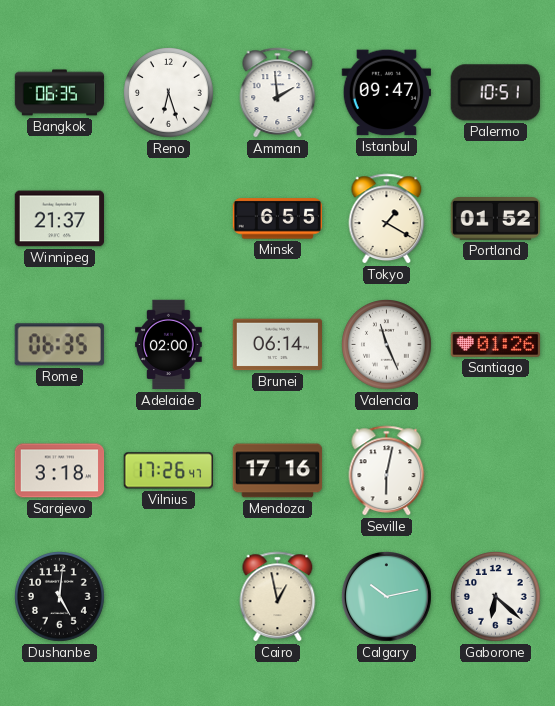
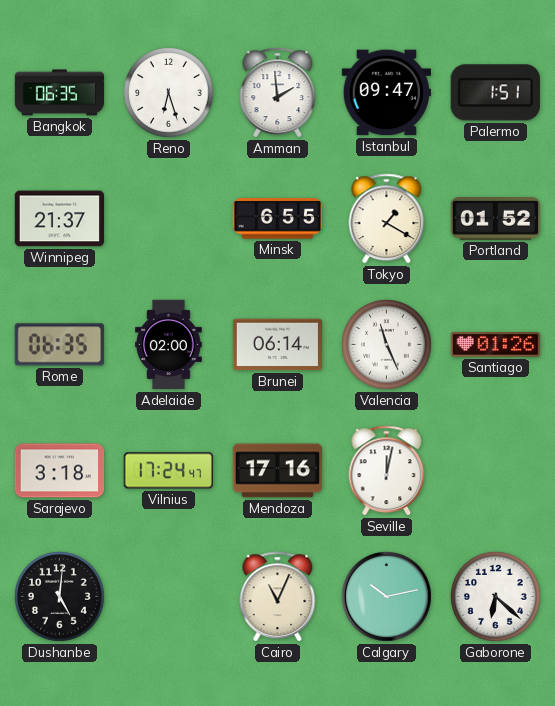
Palermo: 10:51 -> 1:51 (495, 93)
Vilnius: 17:26 -> 17:24 (168, 471)
Seville: 6:02 -> 12:02 (387, 471)
Cairo: 12:58 -> 11:04 (278, 597)
